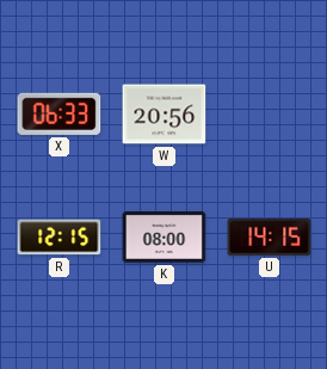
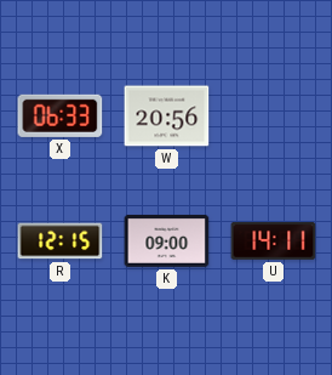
K: 08:00 -> 09:00 (167, 242)
U: 14:15 -> 14:11 (274, 240)
